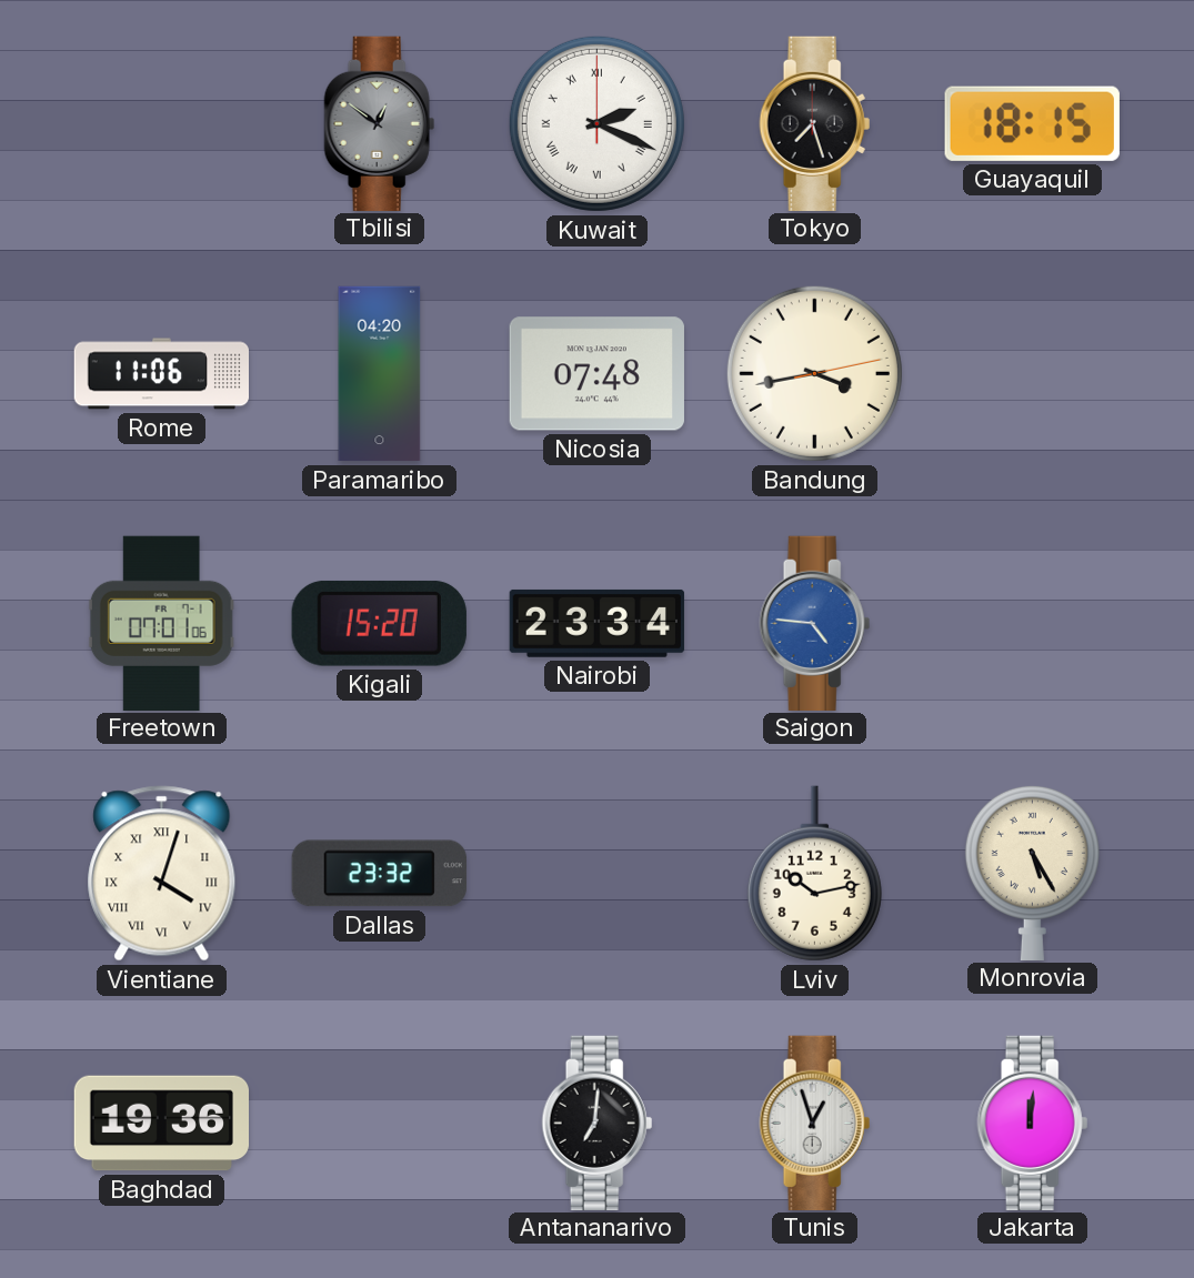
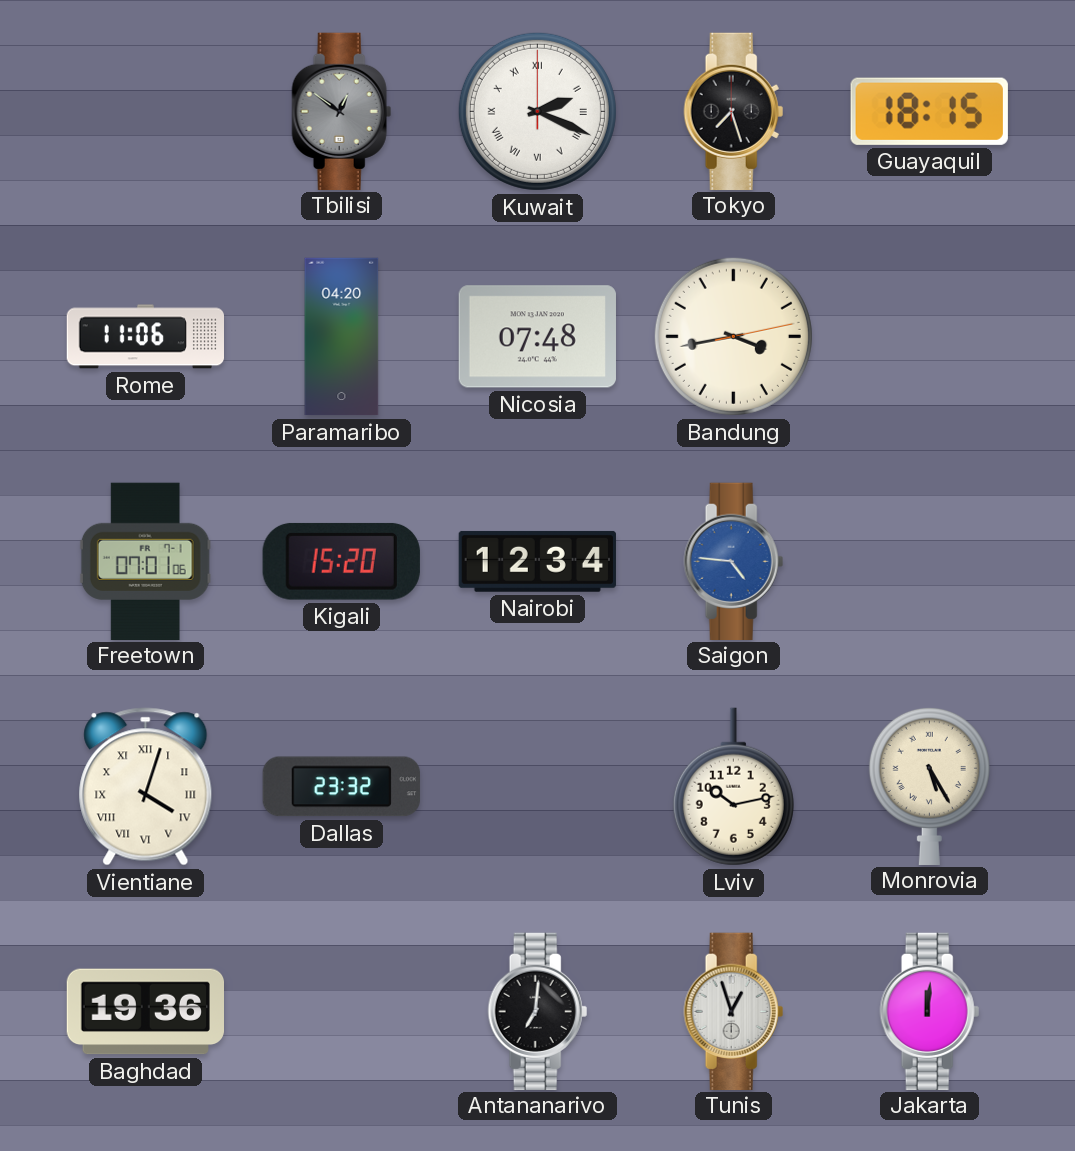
Nairobi: 23:34 -> 12:34 (537, 561)
